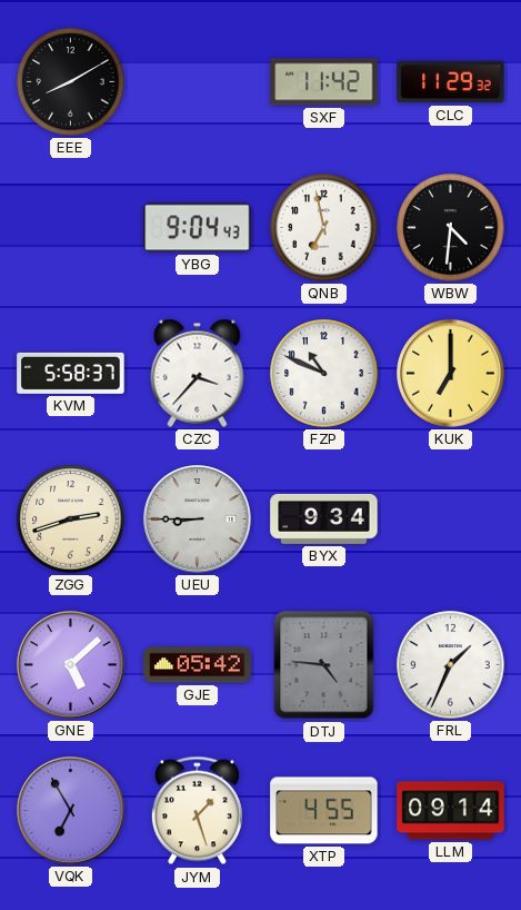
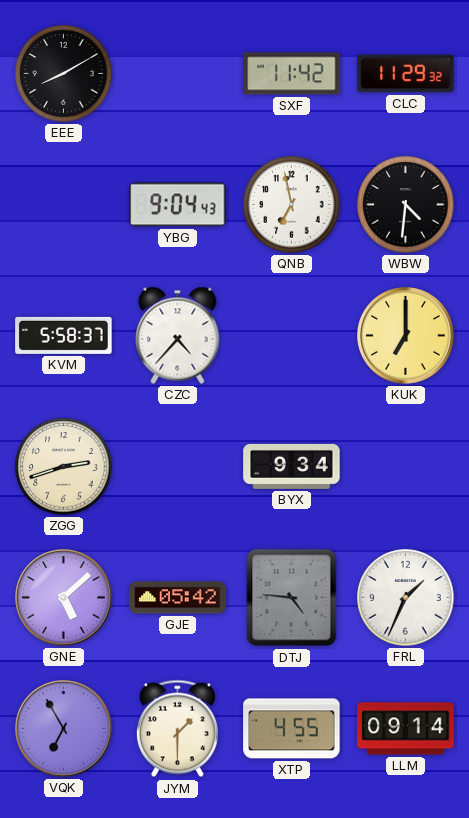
CZC: 3:37 -> 4:37 (178, 335)
FZP: 10:49 -> none (324, 374)
UEU: 8:45 -> none (198, 520)
JYM: 1:27 -> 1:30 (177, 729)
